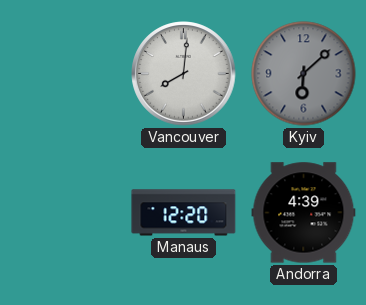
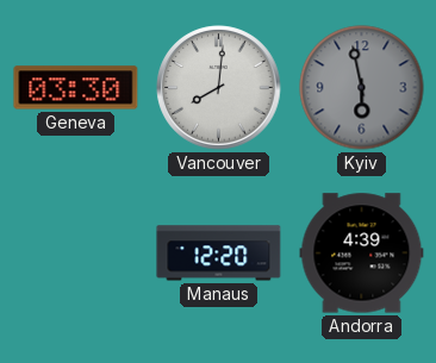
Geneva: none -> 03:30 (76, 88)
Kyiv: 6:08 -> 5:58 (362, 88)
